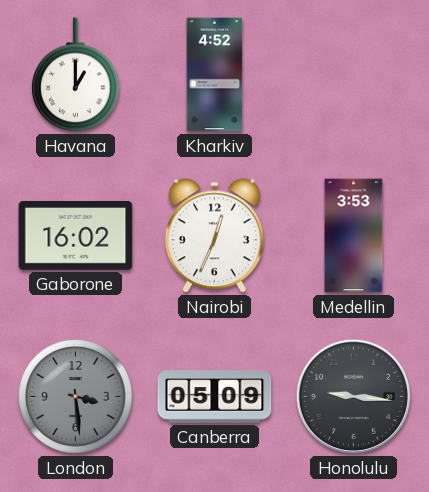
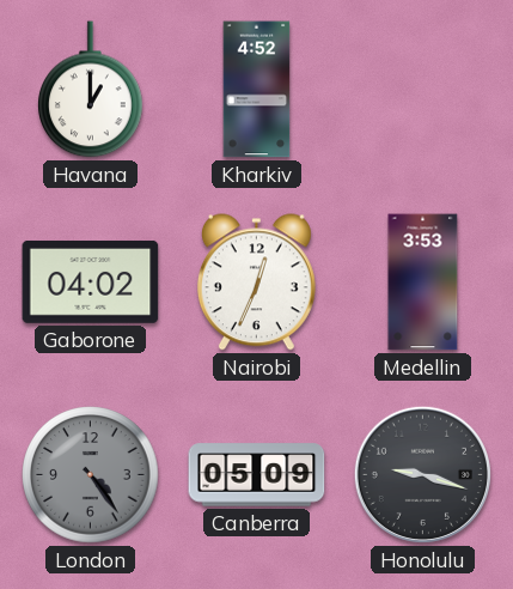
Gaborone: 16:02 -> 04:02 (91, 281)
London: 3:29 -> 4:24 (91, 475)
Honolulu: 9:16 -> 9:18 (422, 474)
